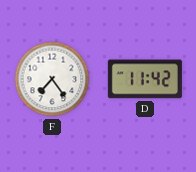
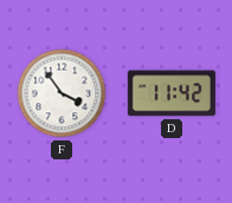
F: 7:24 -> 3:54 (62, 93)
